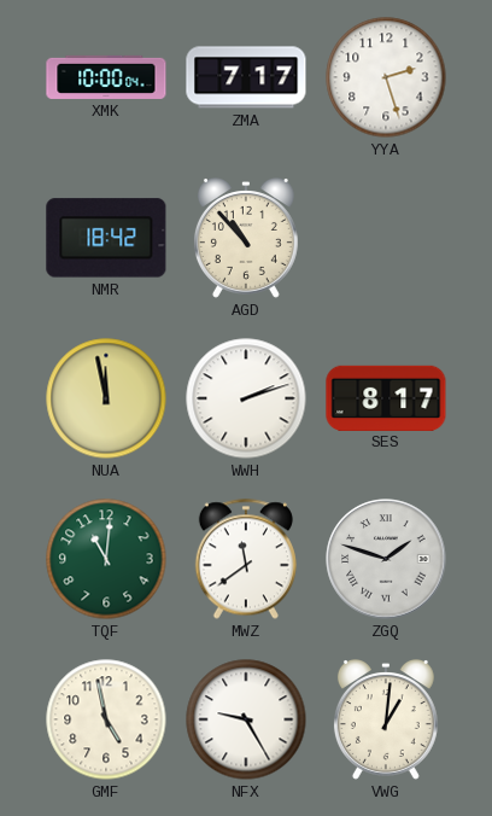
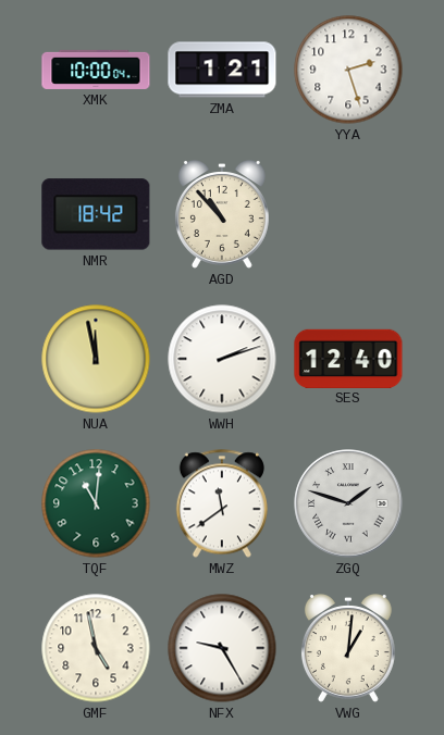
ZMA: 7:17 -> 1:21 (222, 70)
SES: 8:17 -> 12:40 (348, 358)
